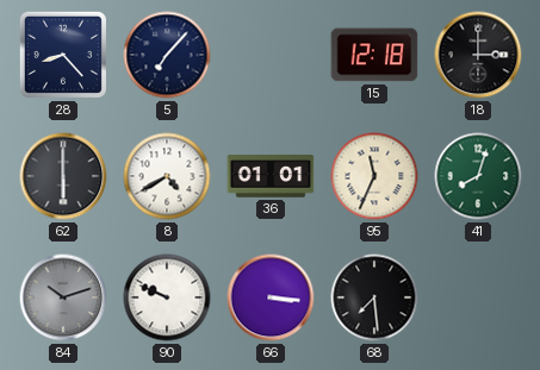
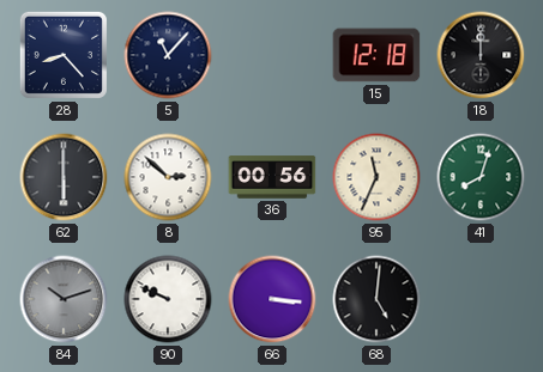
5: 7:07 -> 11:07 (168, 55)
18: 3:00 -> 12:00 (481, 55)
8: 4:40 -> 2:52 (168, 177)
36: 01:01 -> 00:56 (272, 177)
68: 7:29 -> 5:01 (376, 299)
